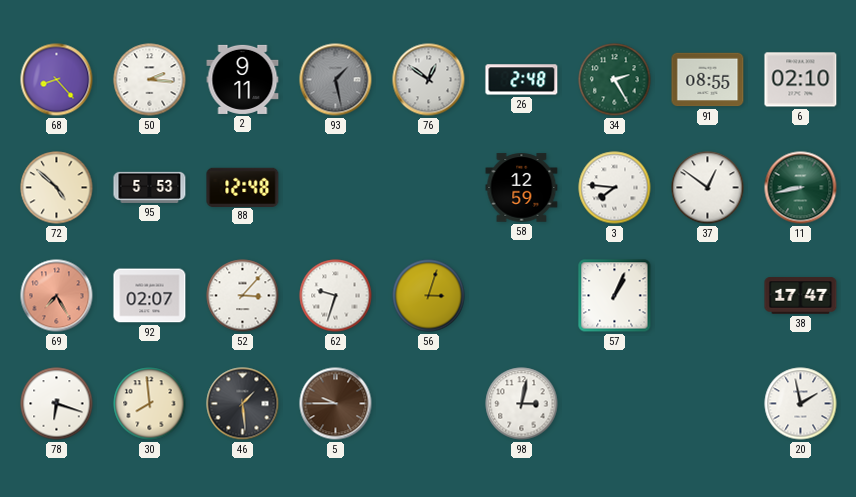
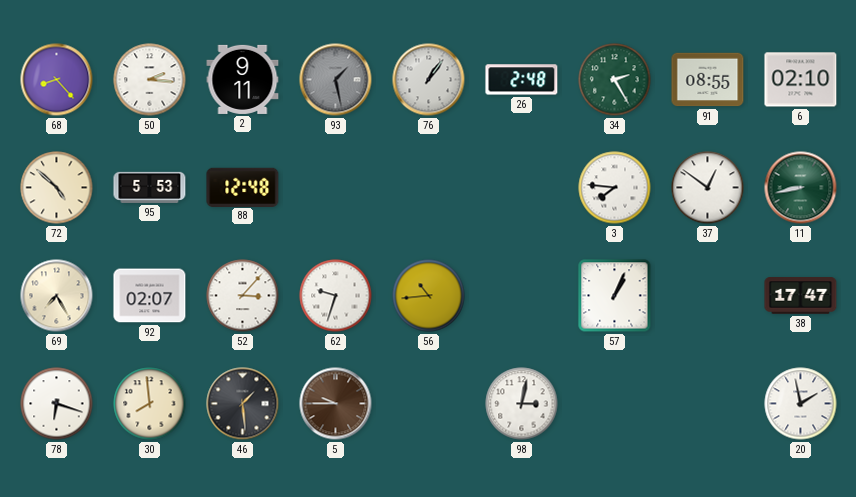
76: 12:51 -> 1:06 (429, 80)
58: 12:59 -> none (522, 188)
69 dial: salmon -> cream (57, 296)
56: 3:03 -> 10:44 (429, 296)
